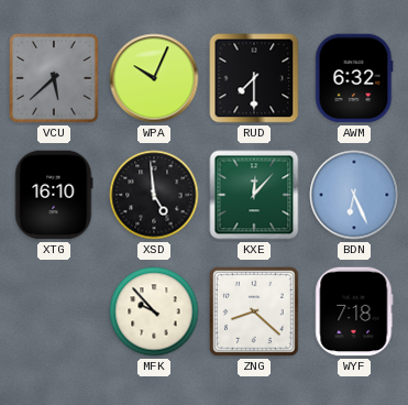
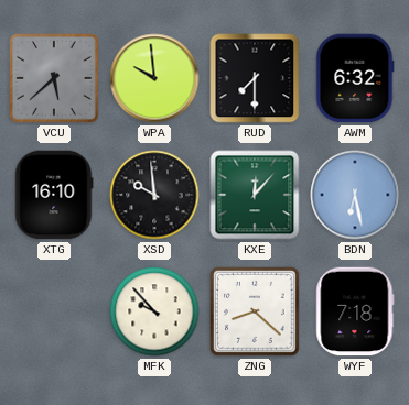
WPA: 10:04 -> 9:59 (154, 78)
XSD: 4:59 -> 9:59 (154, 195)
BDN: 6:26 -> 6:28 (355, 195)
